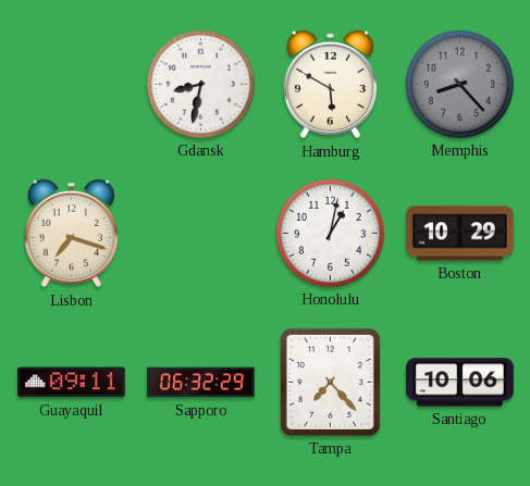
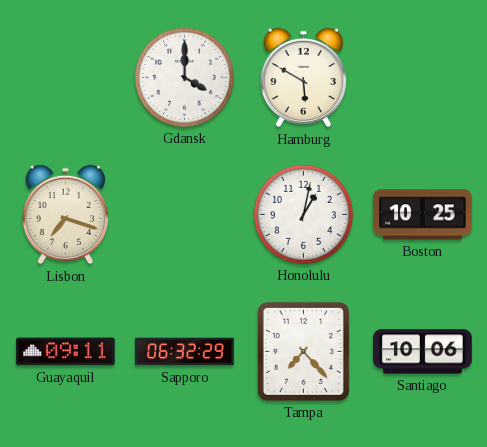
Gdansk: 8:32 -> 4:00 (184, 77)
Memphis: 8:23 -> none (459, 84)
Boston: 10:29 -> 10:25 (423, 215)
